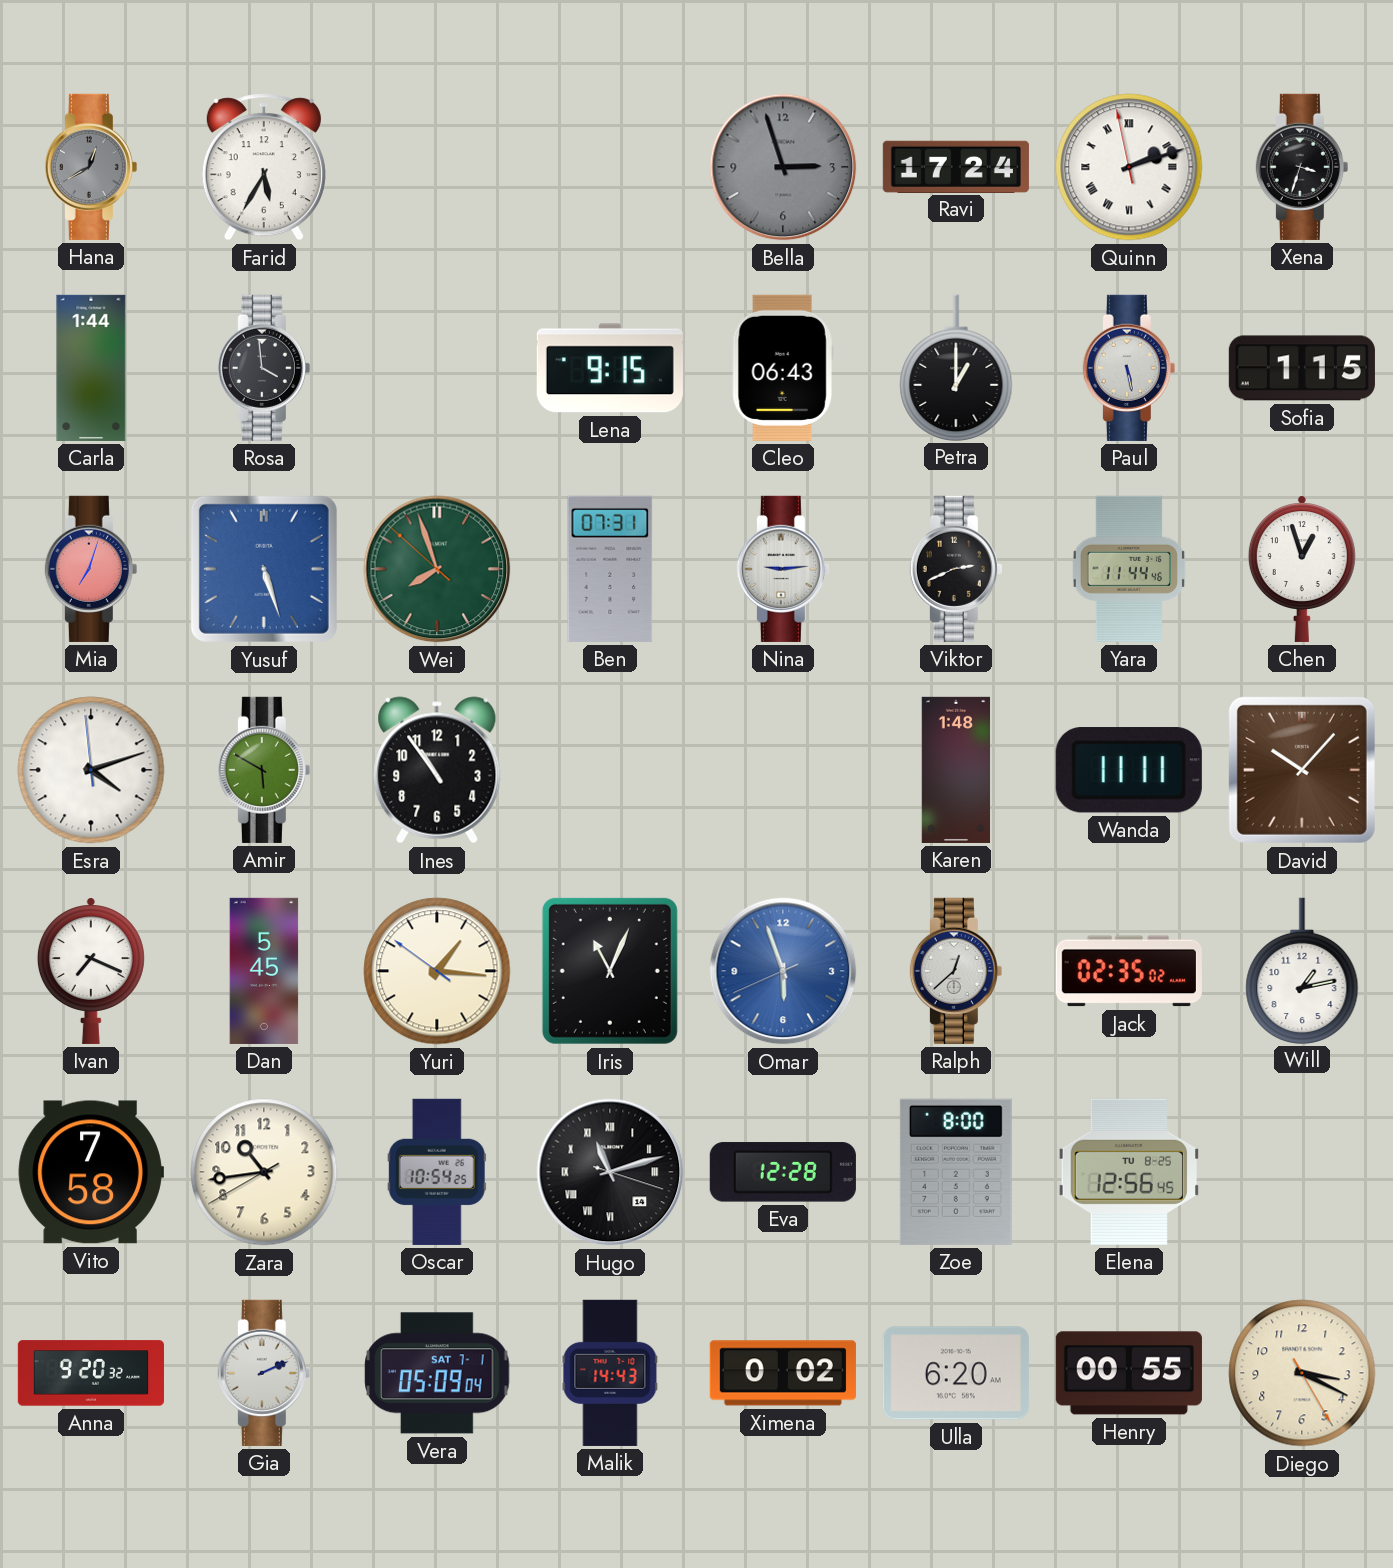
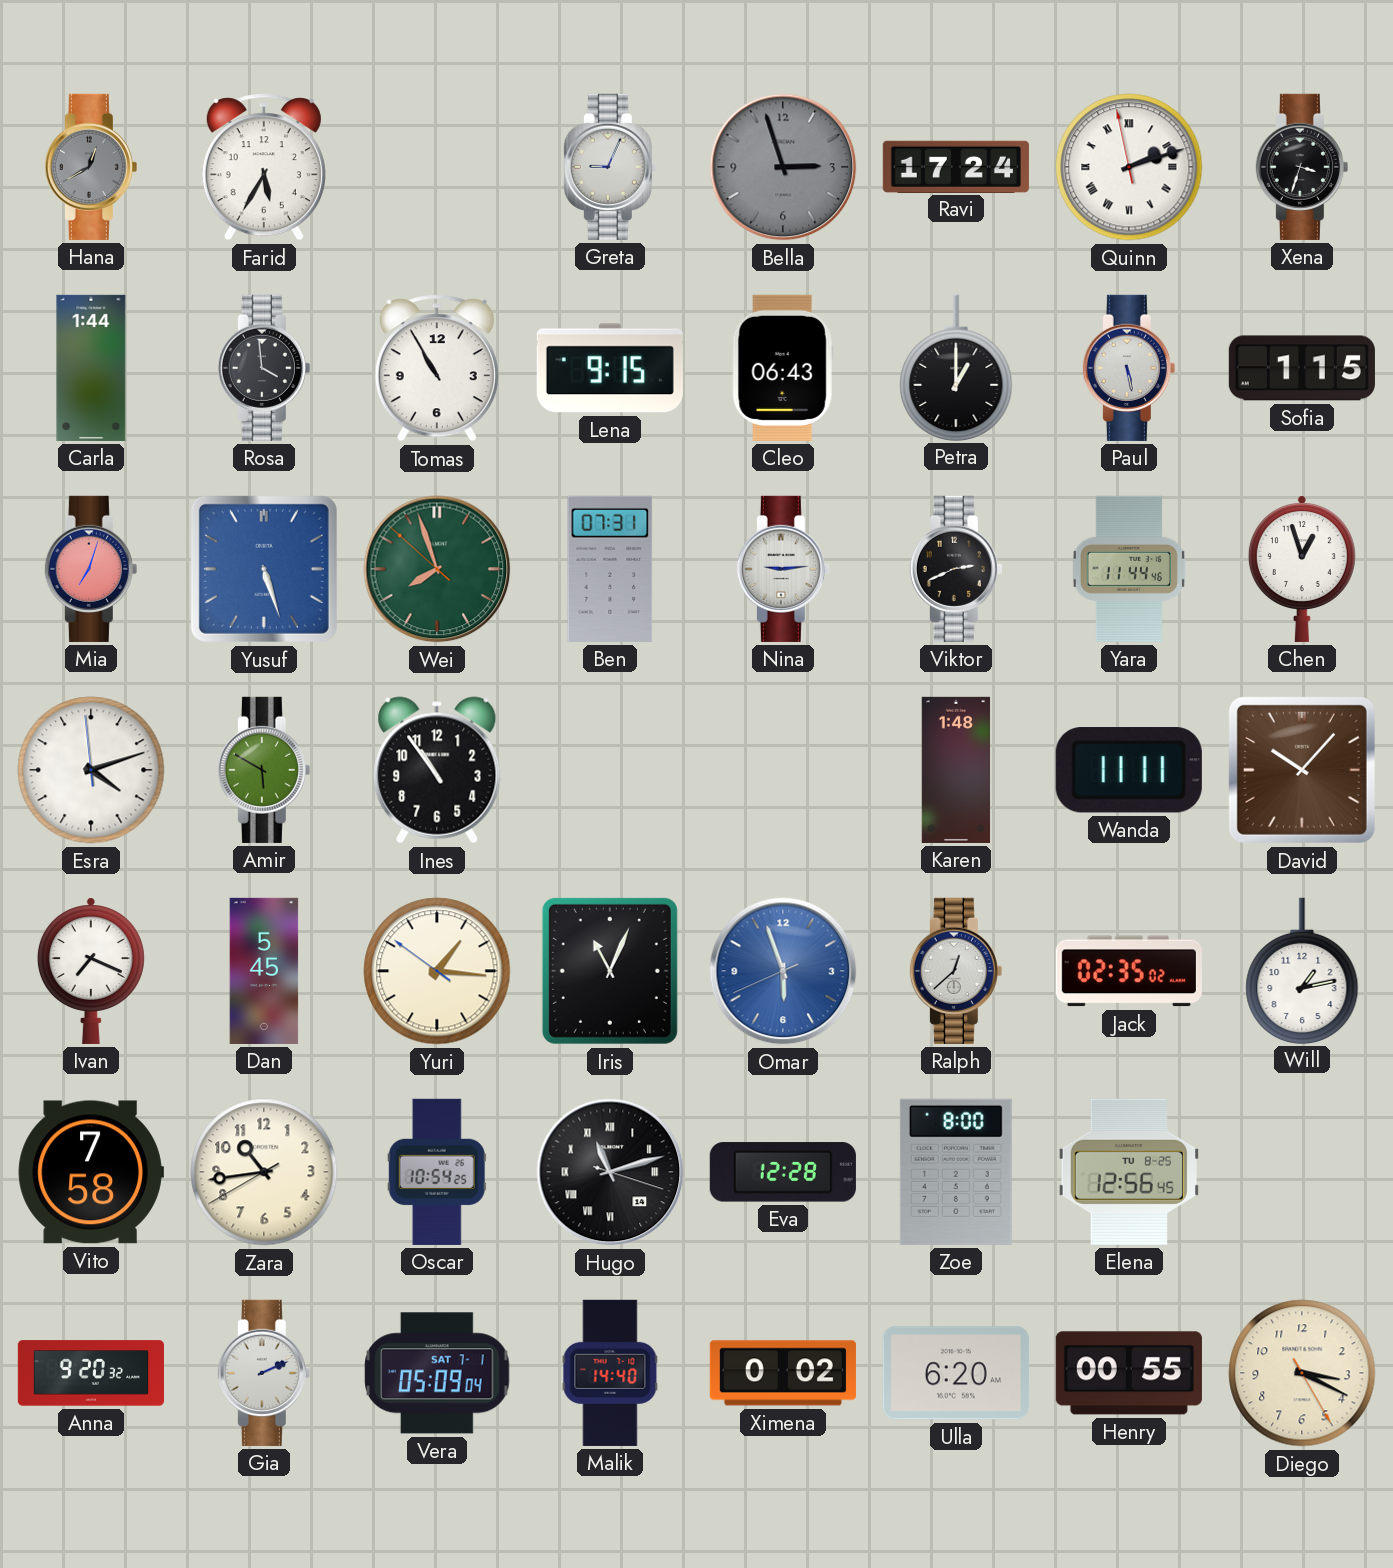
Greta: none -> 9:04 (610, 167)
Tomas: none -> 10:55 (437, 368)
Malik: 14:43 -> 14:40 (610, 1373)
